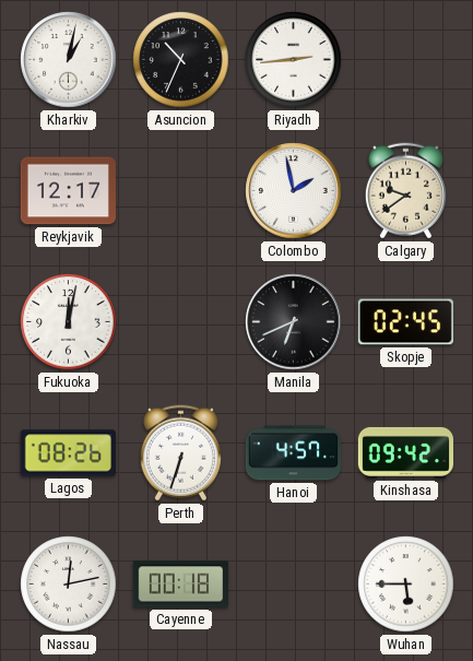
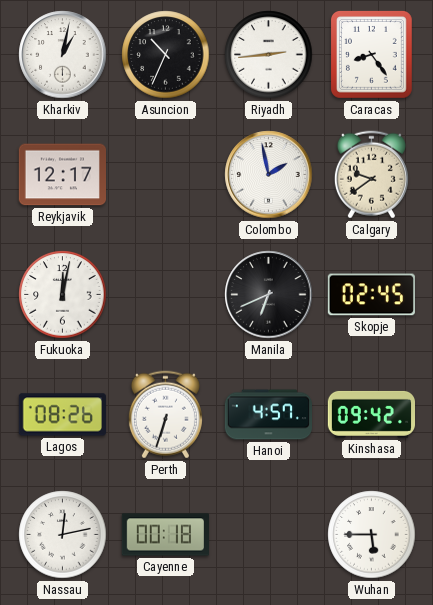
Caracas: none -> 8:24 (371, 55)
